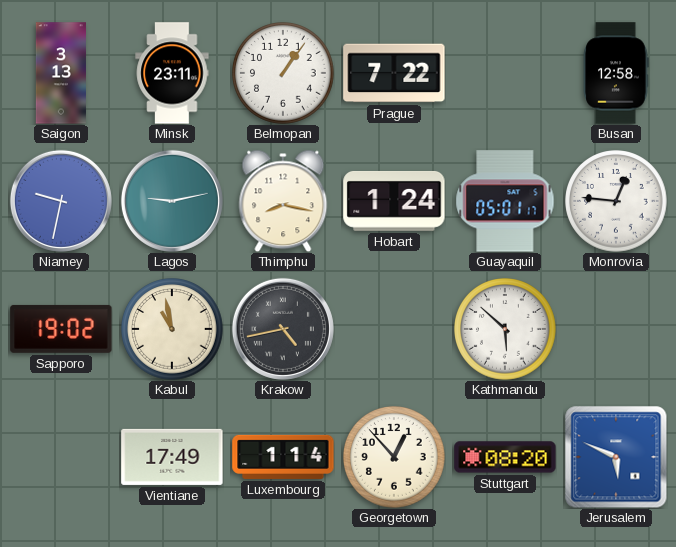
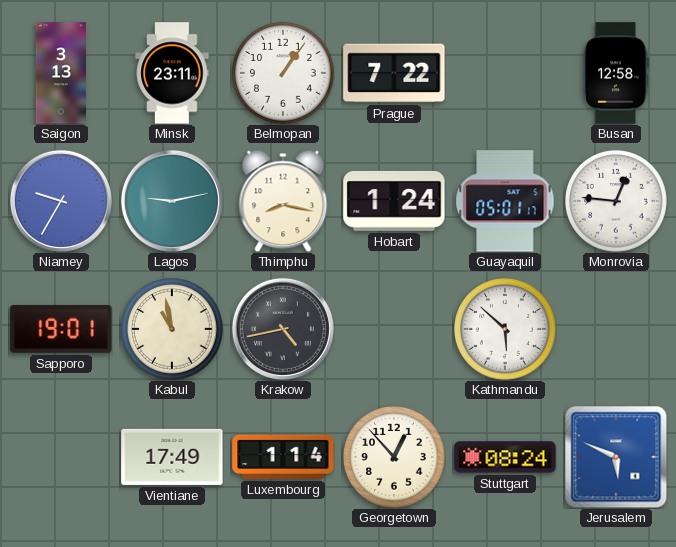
Niamey: 9:32 -> 9:35 (61, 201)
Sapporo: 19:02 -> 19:01 (61, 329)
Stuttgart: 08:20 -> 08:24 (505, 457)
